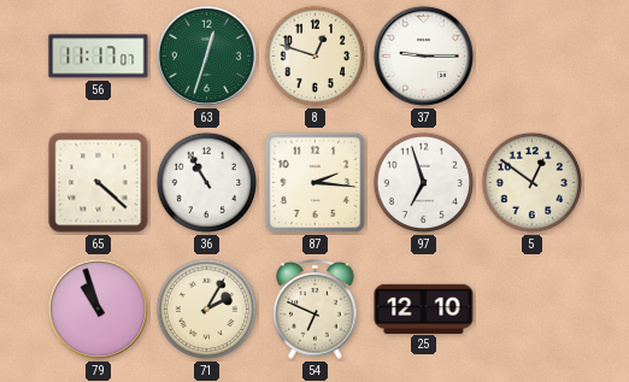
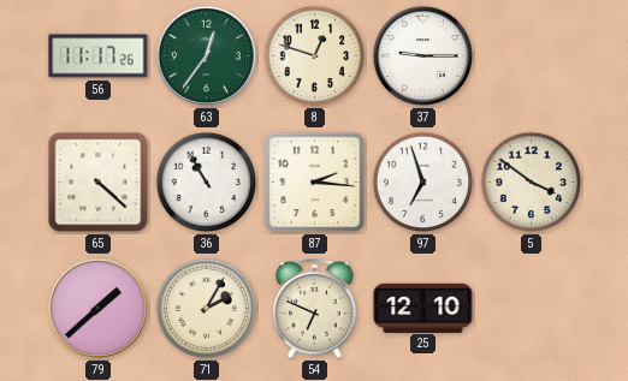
56: 11:17:07 -> 11:17:26 (99, 56)
63: 12:33 -> 12:36 (206, 55)
5: 12:51 -> 3:51 (532, 183)
79: 10:57 -> 1:38 (97, 308)
